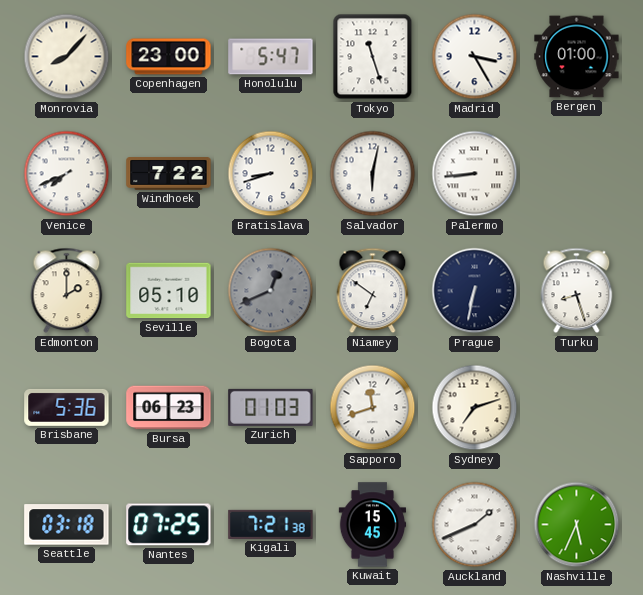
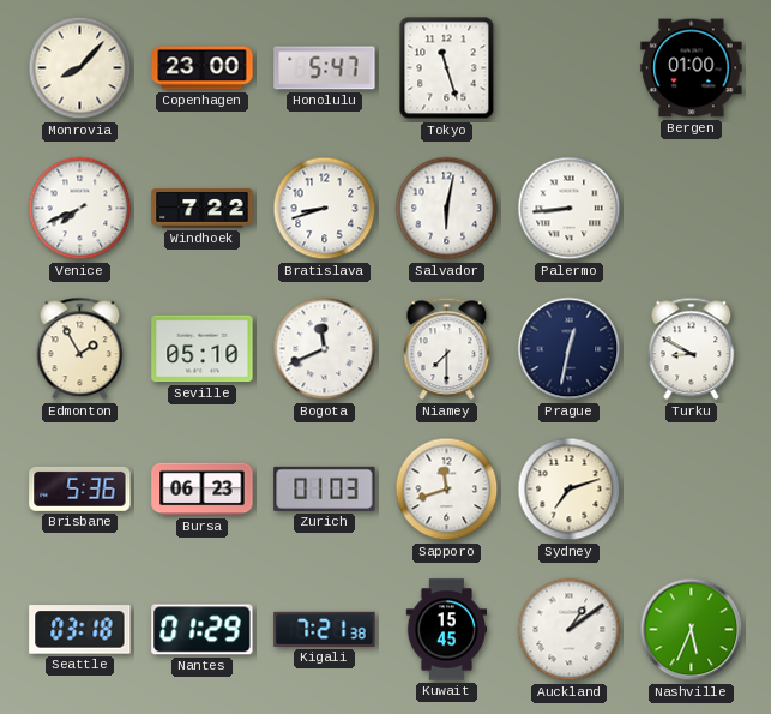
Madrid: 3:25 -> none (475, 57)
Edmonton: 2:00 -> 1:55 (80, 349)
Bogota: 12:41 -> 11:41 (325, 349)
Bogota dial: grey -> white (325, 349)
Niamey: 6:51 -> 7:30 (447, 349)
Prague: 6:32 -> 12:32 (570, 349)
Turku: 8:27 -> 8:50 (692, 349)
Nantes: 07:25 -> 01:29 (203, 630)
Auckland: 1:41 -> 1:09 (570, 630)
